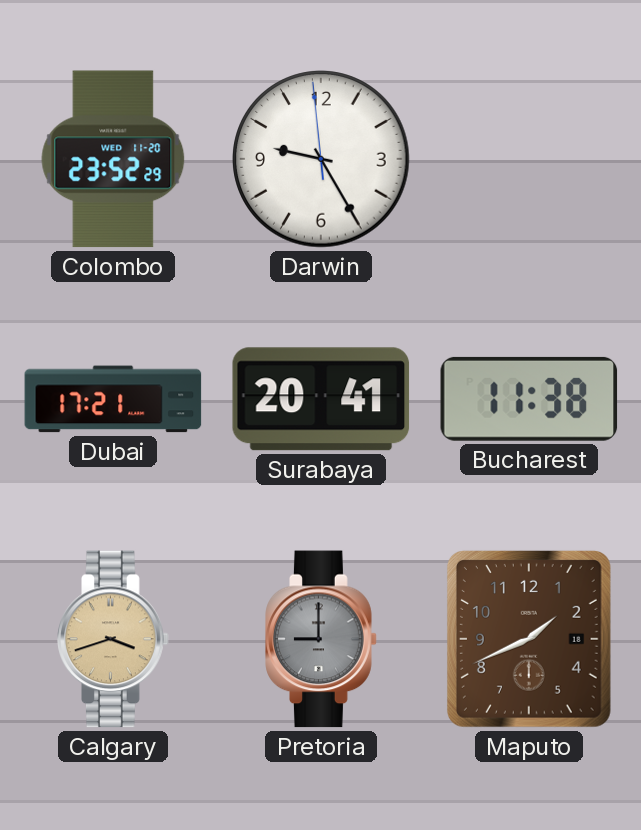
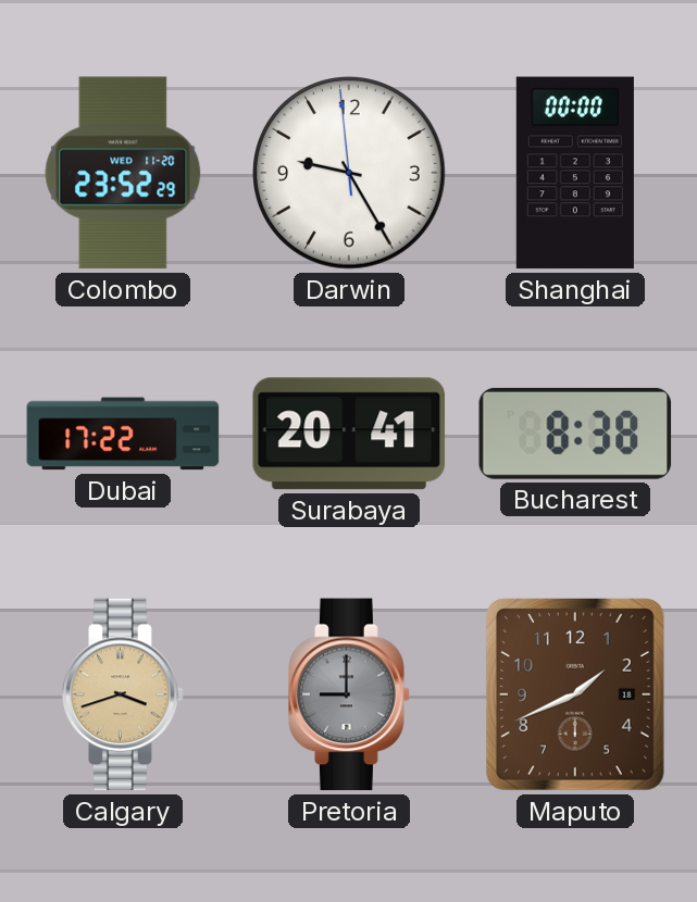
Shanghai: none -> 00:00 (575, 173)
Dubai: 17:21 -> 17:22 (123, 434)
Bucharest: 11:38 -> 8:38 (575, 434)
